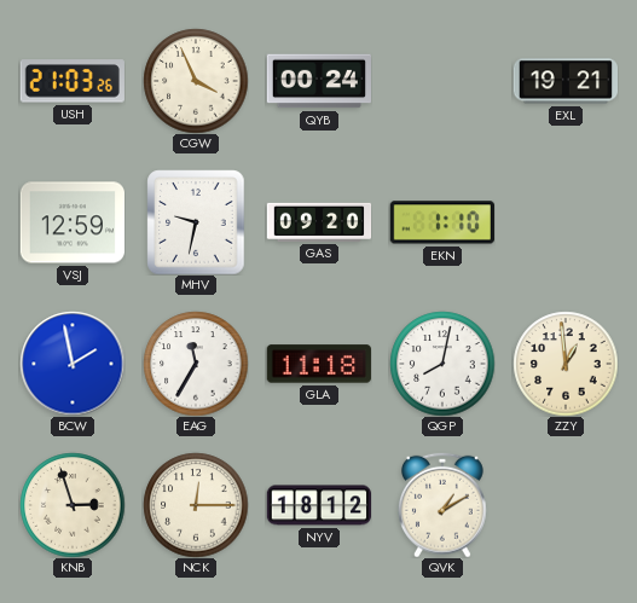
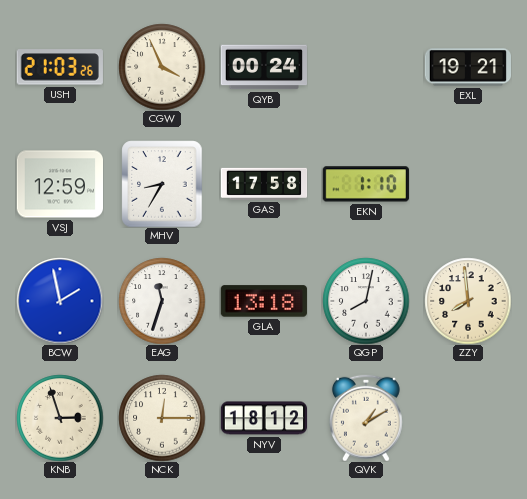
MHV: 9:32 -> 8:35 (162, 184)
GAS: 09:20 -> 17:58 (264, 184)
EAG: 11:35 -> 11:33 (162, 301)
GLA: 11:18 -> 13:18 (264, 301)
ZZY: 12:59 -> 7:59 (468, 301)
